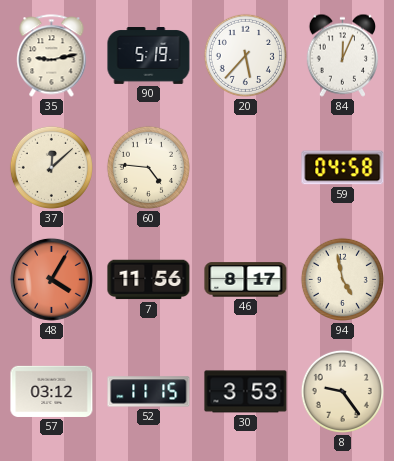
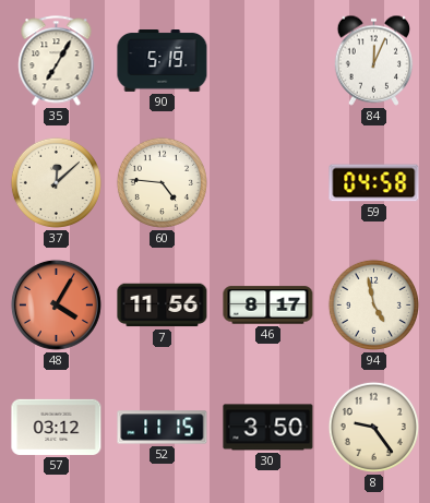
35: 9:13 -> 7:05 (57, 61)
20: 5:37 -> none (245, 55)
30: 3:53 -> 3:50 (268, 428)
